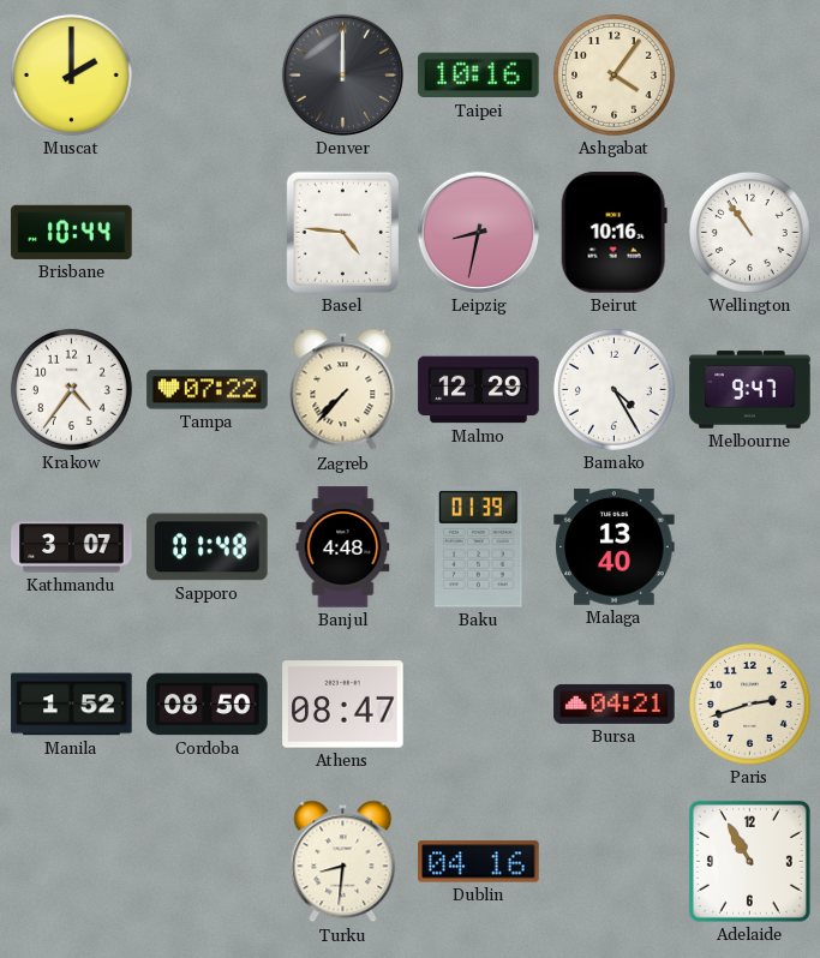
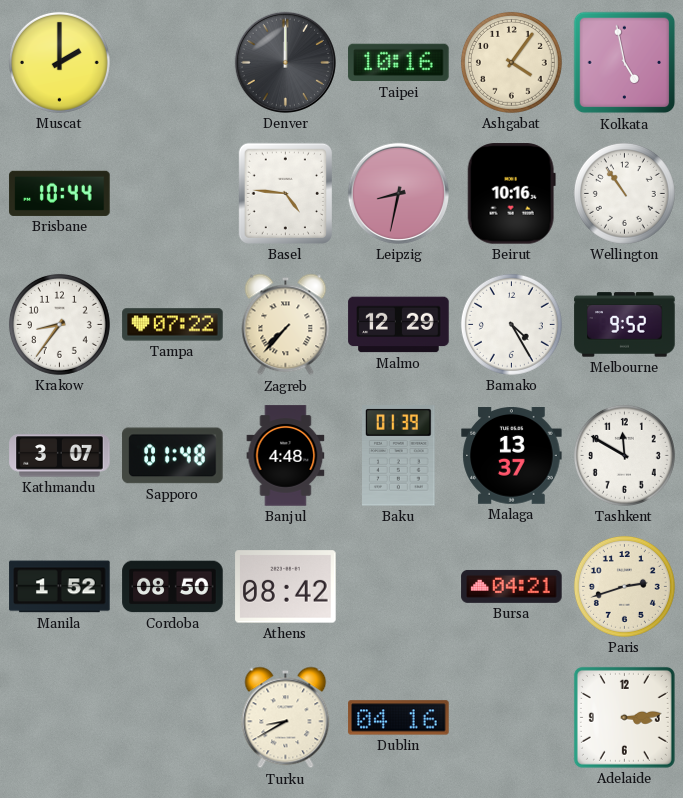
Kolkata: none -> 4:58 (625, 63)
Krakow: 4:36 -> 8:36 (59, 324)
Melbourne: 9:47 -> 9:52 (625, 325)
Malaga: 13:40 -> 13:37 (512, 456)
Tashkent: none -> 11:50 (624, 455)
Athens: 08:47 -> 08:42 (286, 587)
Turku: 8:31 -> 8:40 (286, 718)
Adelaide: 10:55 -> 3:14 (624, 717)
